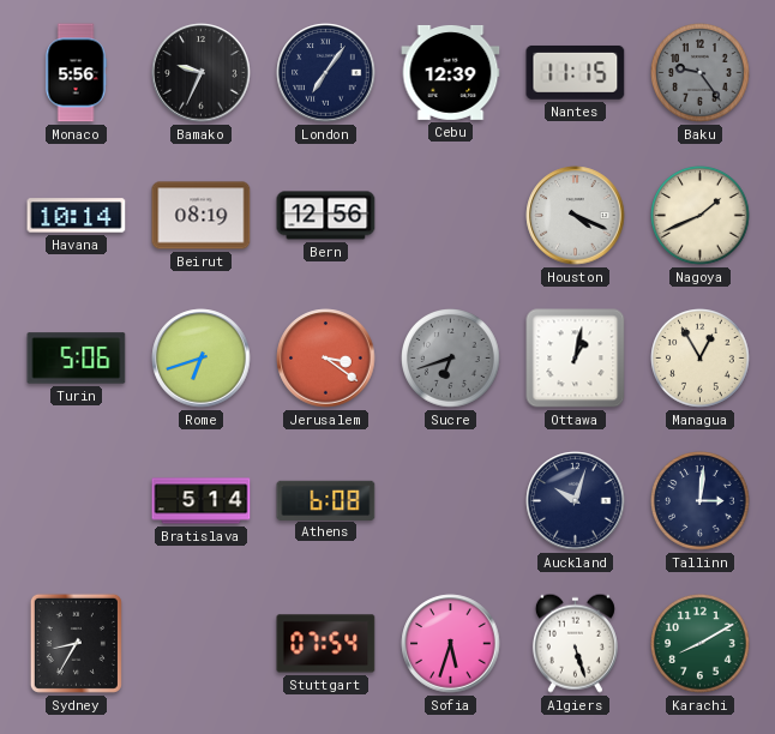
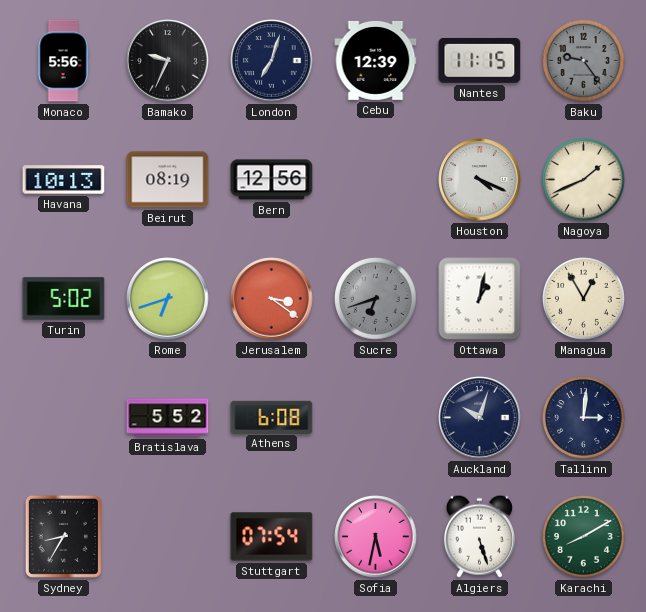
London: 7:06 -> 7:03 (272, 61)
Havana: 10:14 -> 10:13 (64, 180)
Turin: 5:06 -> 5:02 (64, 299)
Bratislava: 5:14 -> 5:52 (168, 418)
Sofia: 5:33 -> 5:32 (376, 537)
